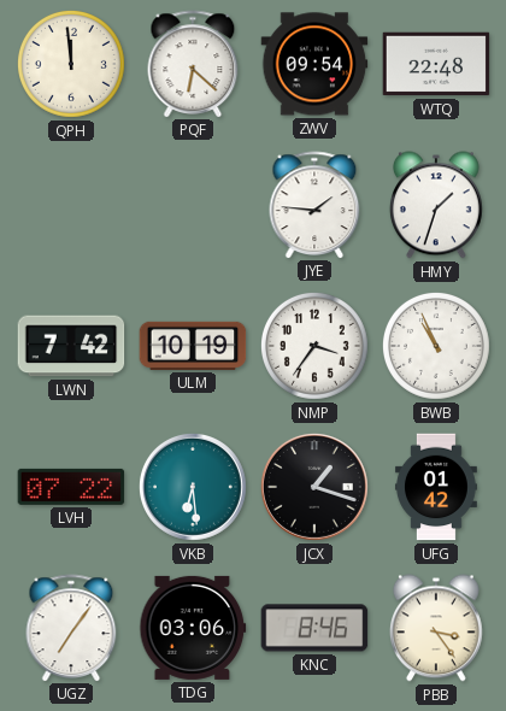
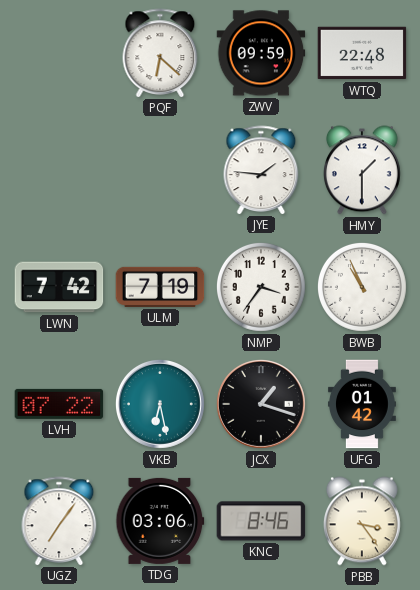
QPH: 11:59 -> none (71, 64)
ZWV: 09:54 -> 09:59 (261, 53)
HMY: 1:33 -> 1:30 (362, 170)
ULM: 10:19 -> 7:19 (160, 287)
VKB: 6:29 -> 6:28 (160, 404)
